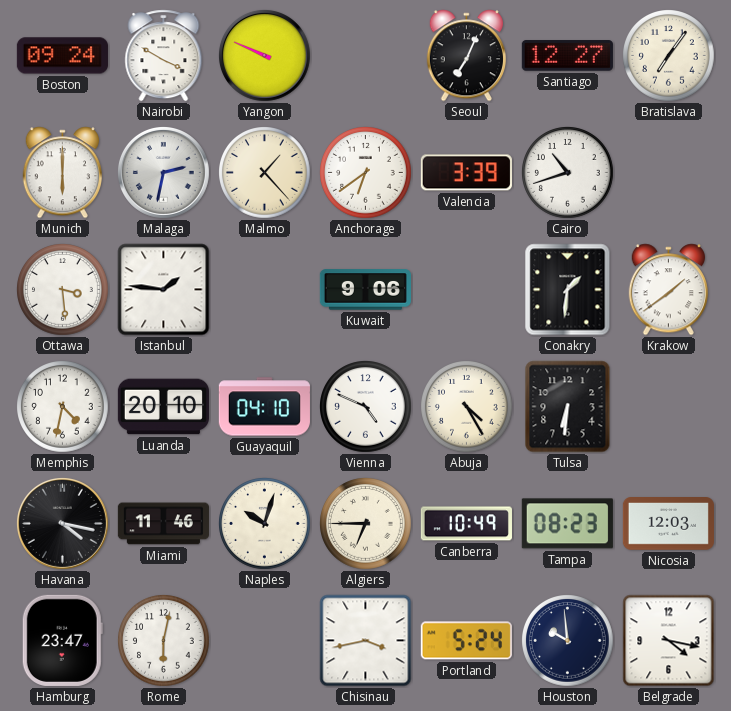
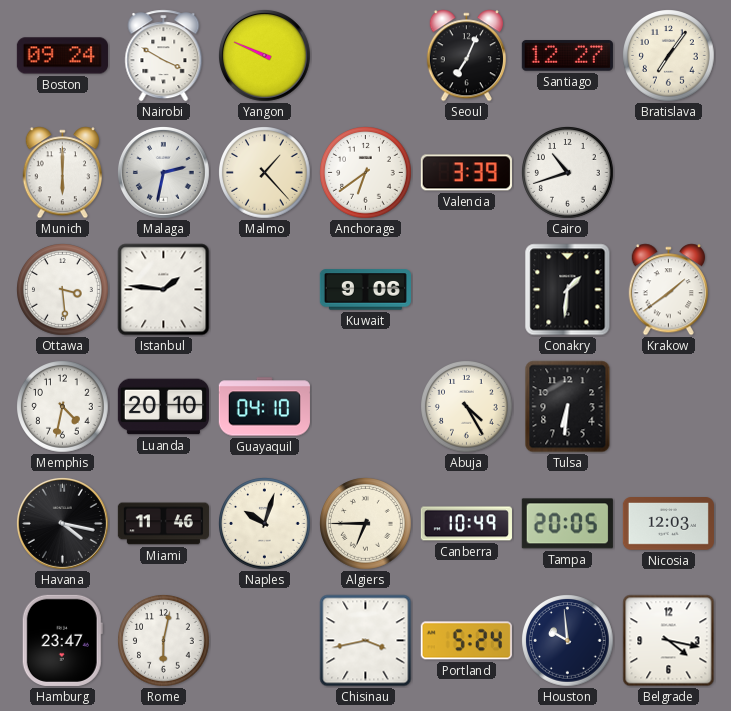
Vienna: 4:49 -> none (366, 407)
Tampa: 08:23 -> 20:05 (567, 524)
